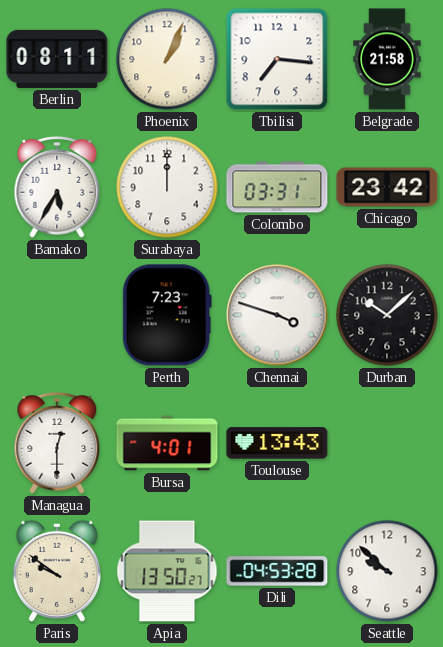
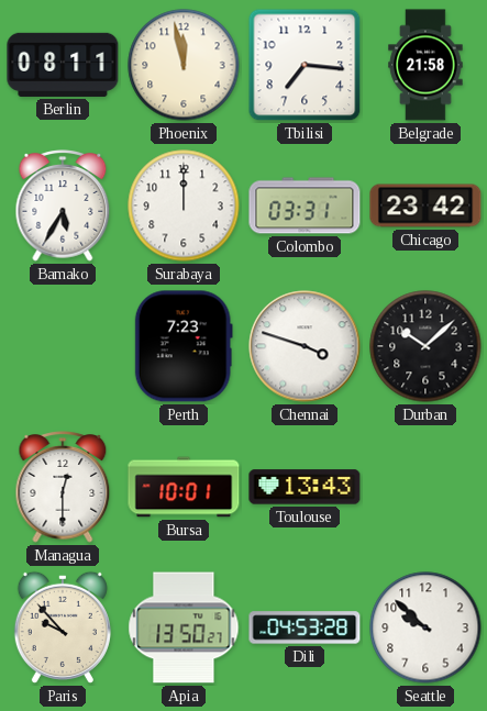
Phoenix: 1:04 -> 11:58 (184, 65)
Bursa: 4:01 -> 10:01 (184, 487)
Paris: 9:51 -> 9:53 (63, 627)
